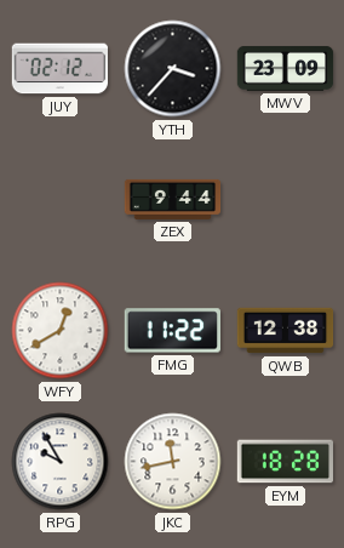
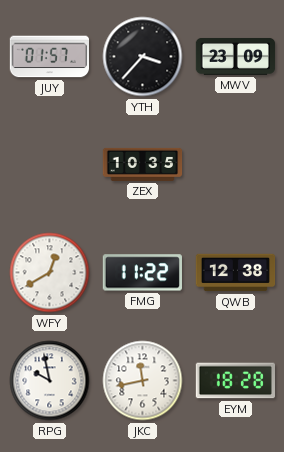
JUY: 02:12 -> 01:57 (49, 57)
ZEX: 9:44 -> 10:35 (143, 164)
RPG: 9:55 -> 9:58 (50, 381)
